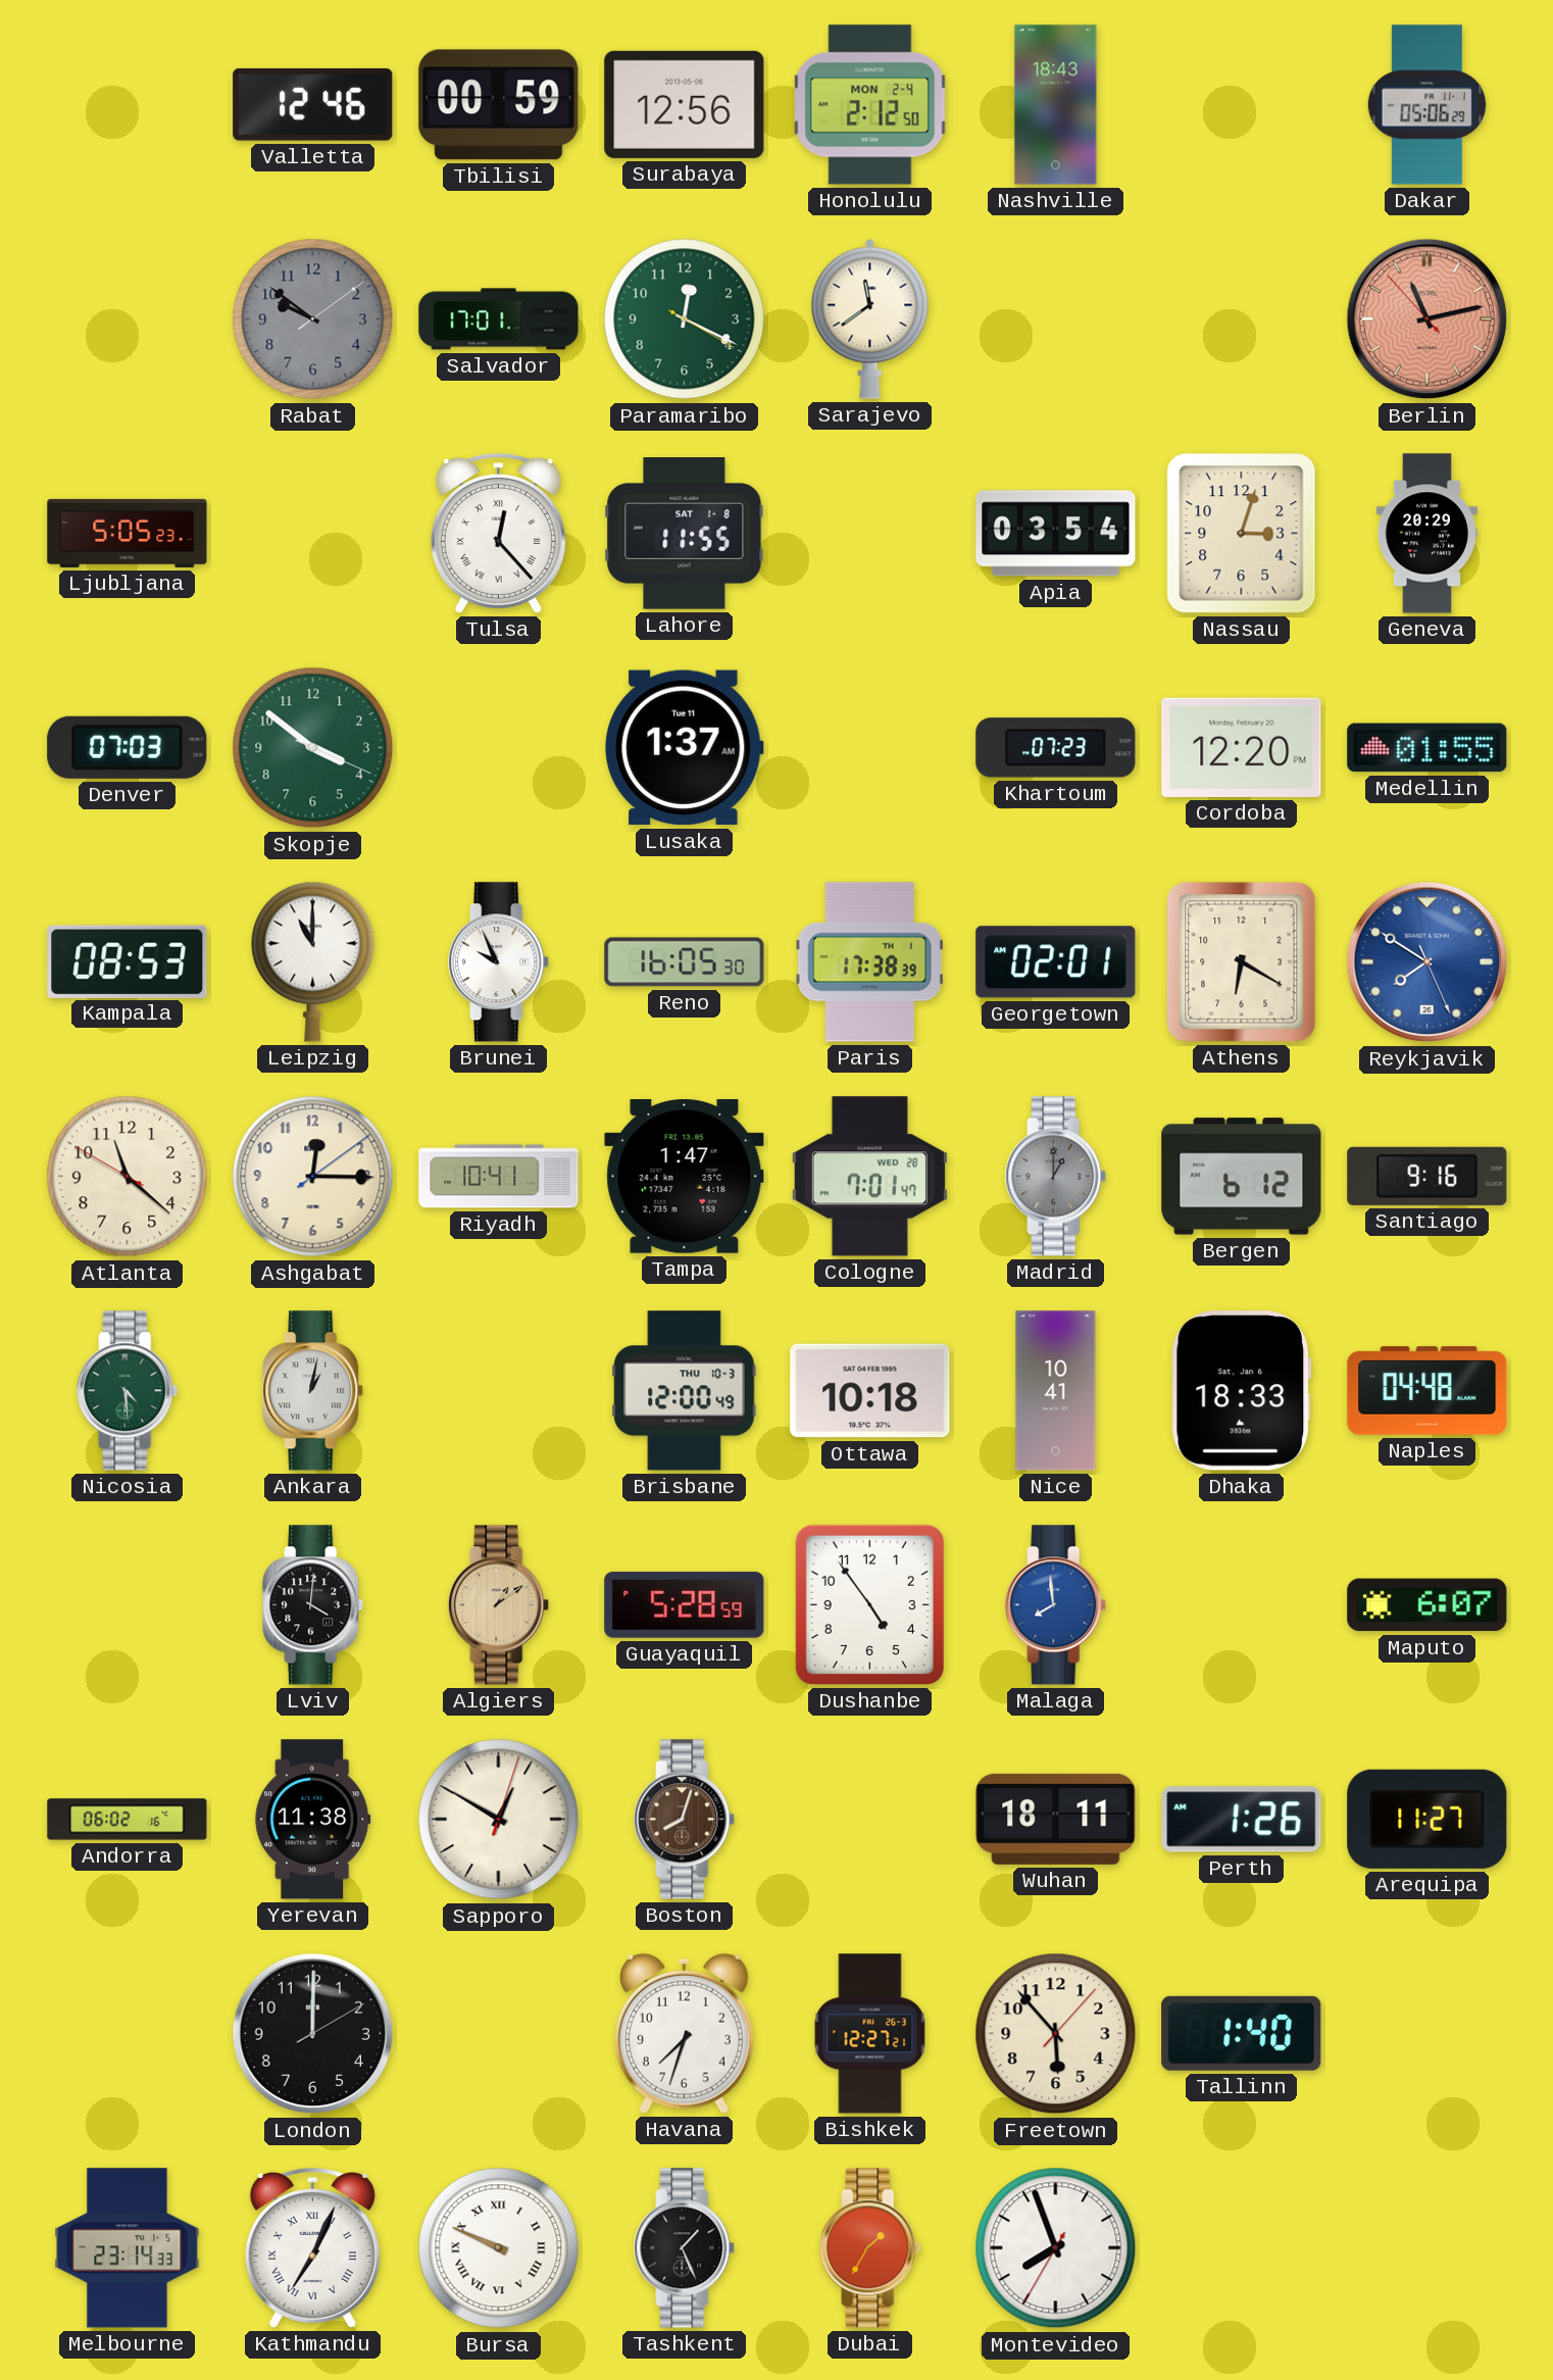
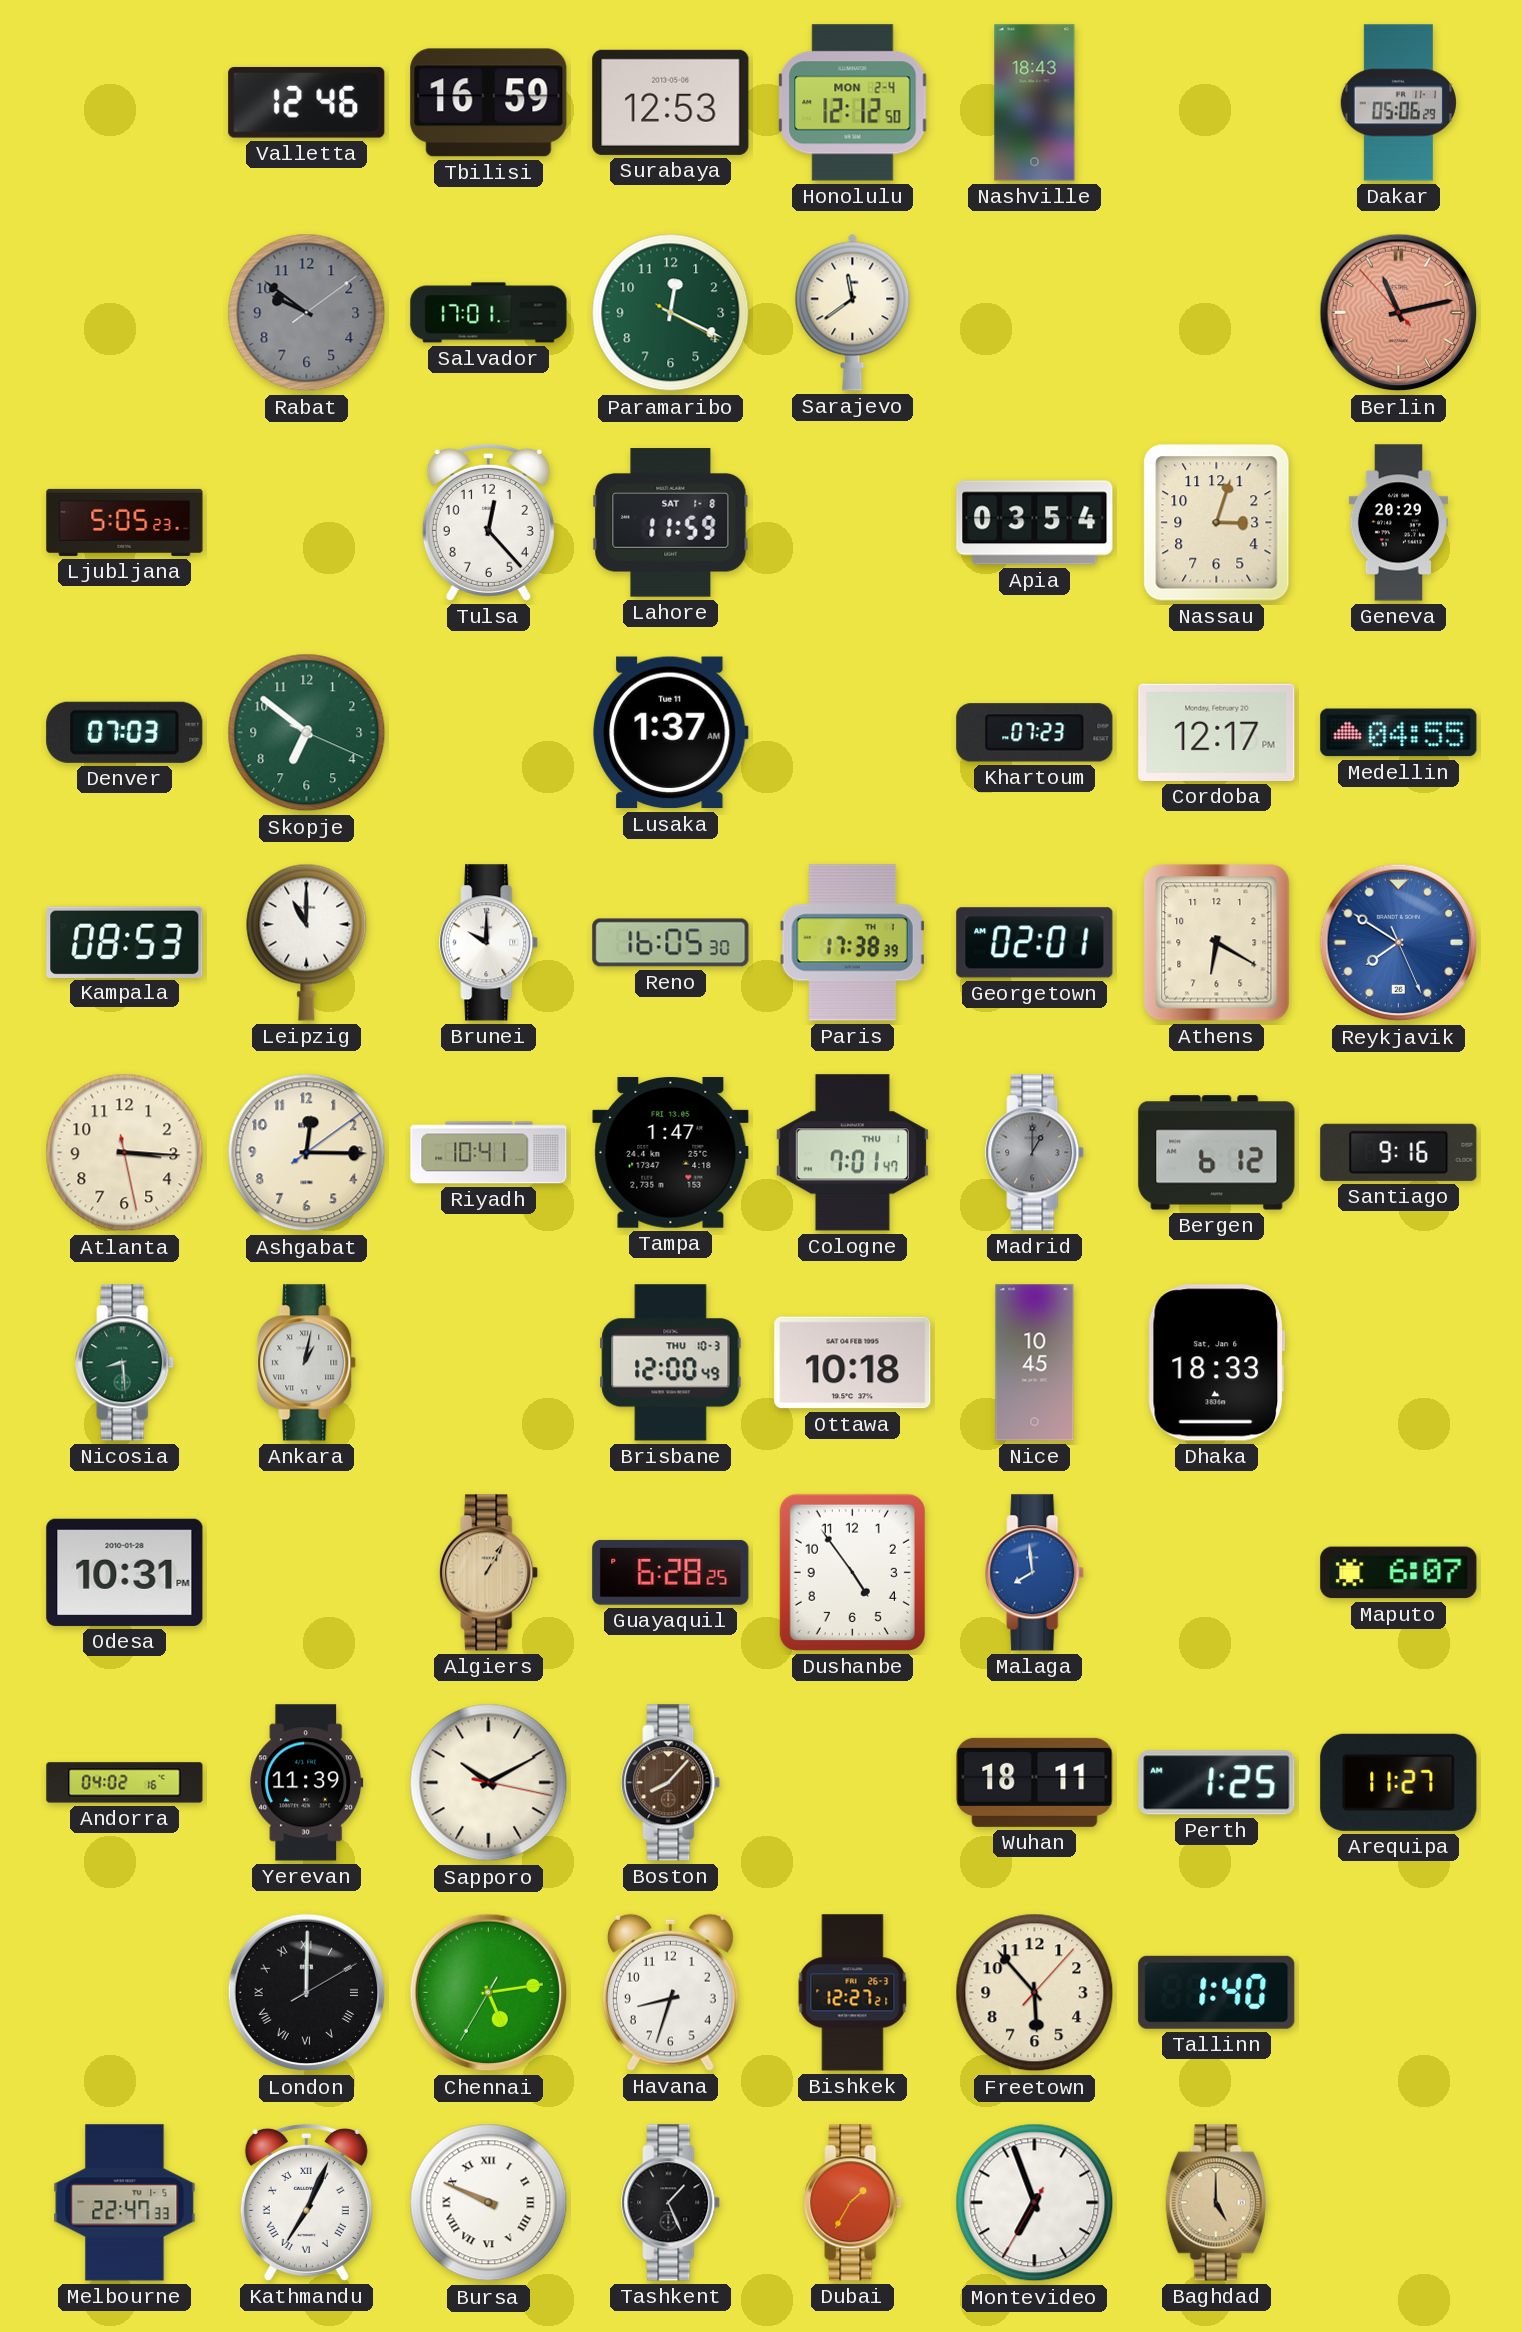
Tbilisi: 00:59 -> 16:59 (489, 103)
Surabaya: 12:56 -> 12:53 (671, 102)
Honolulu: 2:12 -> 12:12 (853, 103)
Tulsa numerals: Roman -> Arabic (488, 522)
Lahore: 11:55 -> 11:59 (671, 523)
Skopje: 3:51 -> 6:51 (307, 733)
Cordoba: 12:20 -> 12:17 (1217, 732)
Medellin: 01:55 -> 04:55 (1399, 733)
Brunei: 9:56 -> 10:00 (489, 943)
Atlanta: 11:21 -> 3:15 (125, 1153)
Cologne date: WED 28 -> THU 1 (852, 1153)
Nicosia: 4:29 -> 8:29 (125, 1363)
Nice: 10:41 -> 10:45 (1035, 1363)
Naples: 04:48 -> none (1427, 1391)
Odesa: none -> 10:31 (125, 1572)
Lviv: 4:01 -> none (313, 1605)
Algiers: 1:09 -> 1:05 (489, 1573)
Guayaquil: 5:28 -> 6:28 (671, 1572)
Andorra: 06:02 -> 04:02 (125, 1783)
Yerevan: 11:38 -> 11:39 (307, 1783)
Sapporo: 12:50 -> 10:10 (489, 1783)
Boston: 8:03 -> 8:07 (671, 1783)
Perth: 1:26 -> 1:25 (1217, 1783)
London numerals: Arabic -> Roman (307, 1993)
Chennai: none -> 5:13 (489, 1993)
Havana: 7:33 -> 8:33 (670, 1992)
Melbourne: 23:14 -> 22:47 (125, 2203)
Montevideo: 7:56 -> 6:56 (1035, 2203)
Baghdad: none -> 5:00 (1217, 2203)
